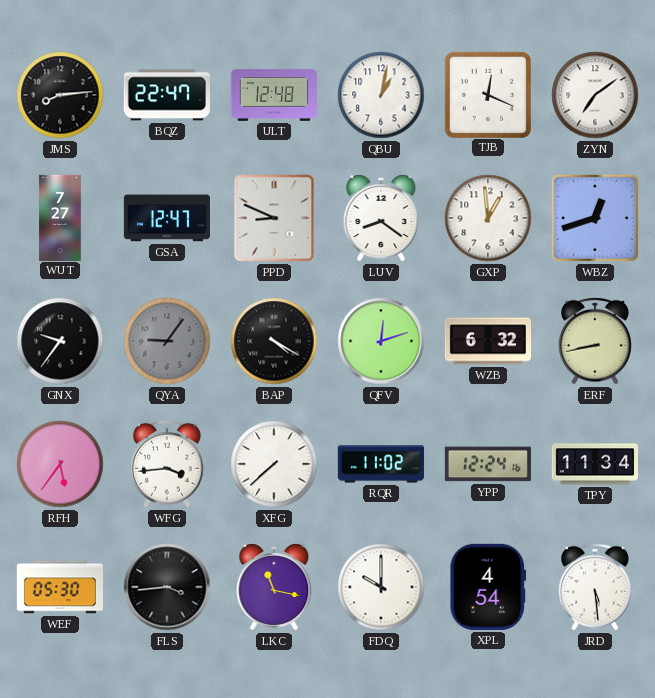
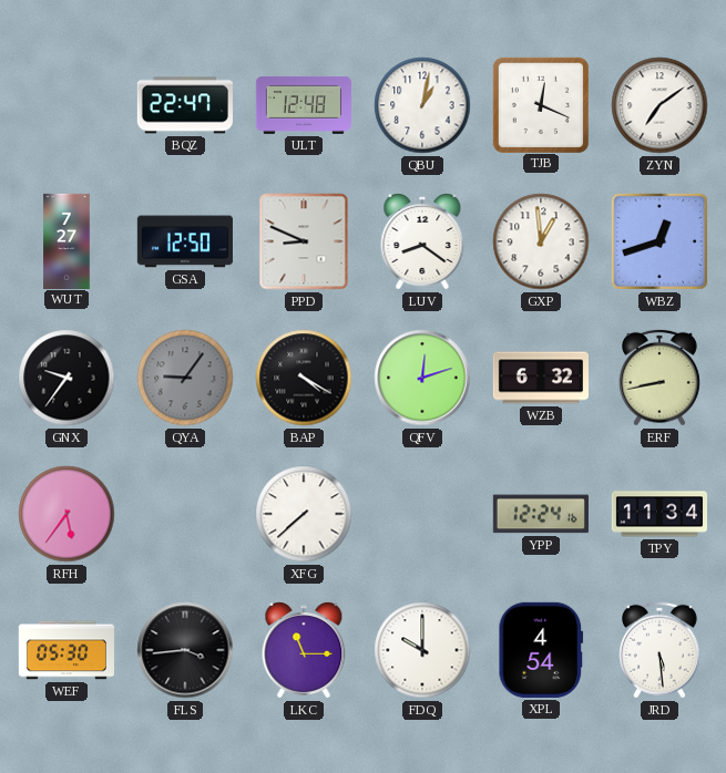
JMS: 8:14 -> none (60, 95)
GSA: 12:47 -> 12:50 (185, 241)
WFG: 3:44 -> none (168, 464)
RQR: 11:02 -> none (381, 464)
LKC: 11:17 -> 11:15 (304, 650)
